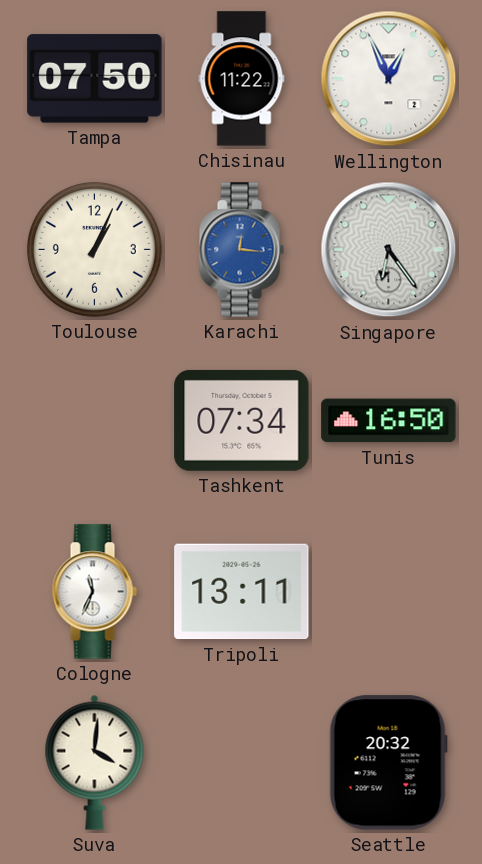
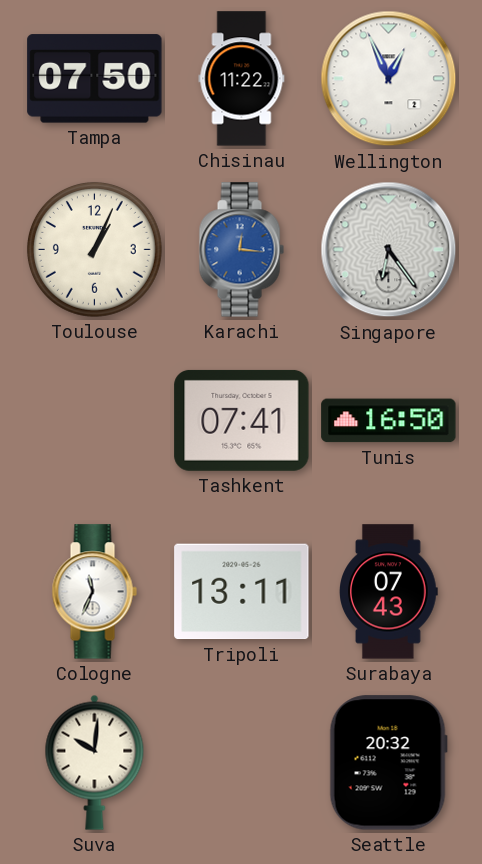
Tashkent: 07:34 -> 07:41 (242, 420)
Surabaya: none -> 07:43 (389, 592)
Suva: 4:01 -> 10:01 (95, 762)
